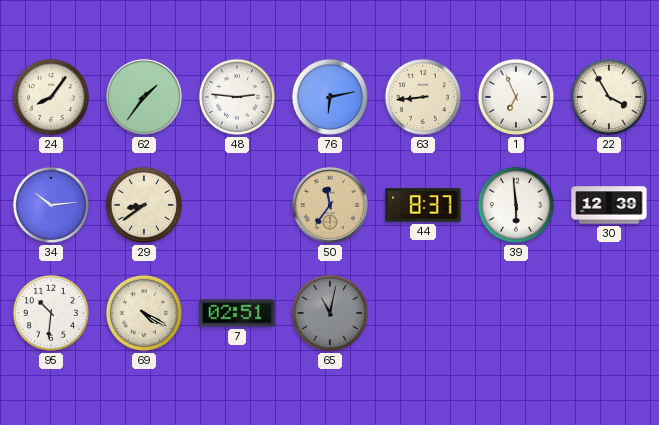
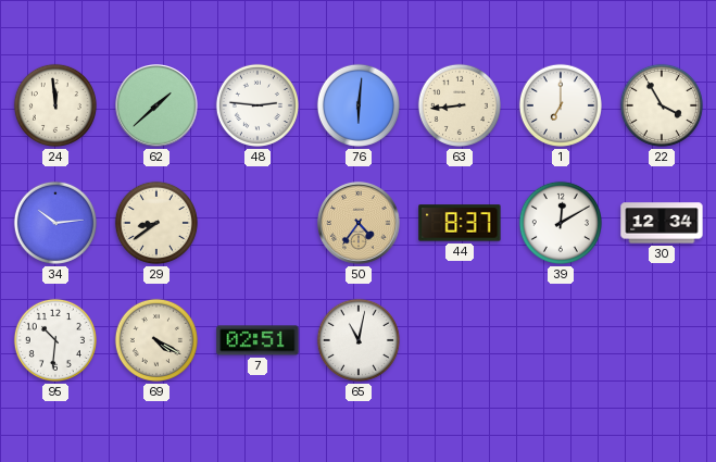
24: 8:06 -> 11:59 (55, 105)
62: 1:36 -> 1:38 (156, 105)
76: 6:13 -> 6:01 (359, 105)
1: 6:56 -> 7:00 (561, 105)
50: 11:36 -> 4:36 (359, 223)
39: 5:59 -> 12:10 (561, 223)
30: 12:39 -> 12:34 (662, 223)
65 dial: grey -> white (359, 340)
